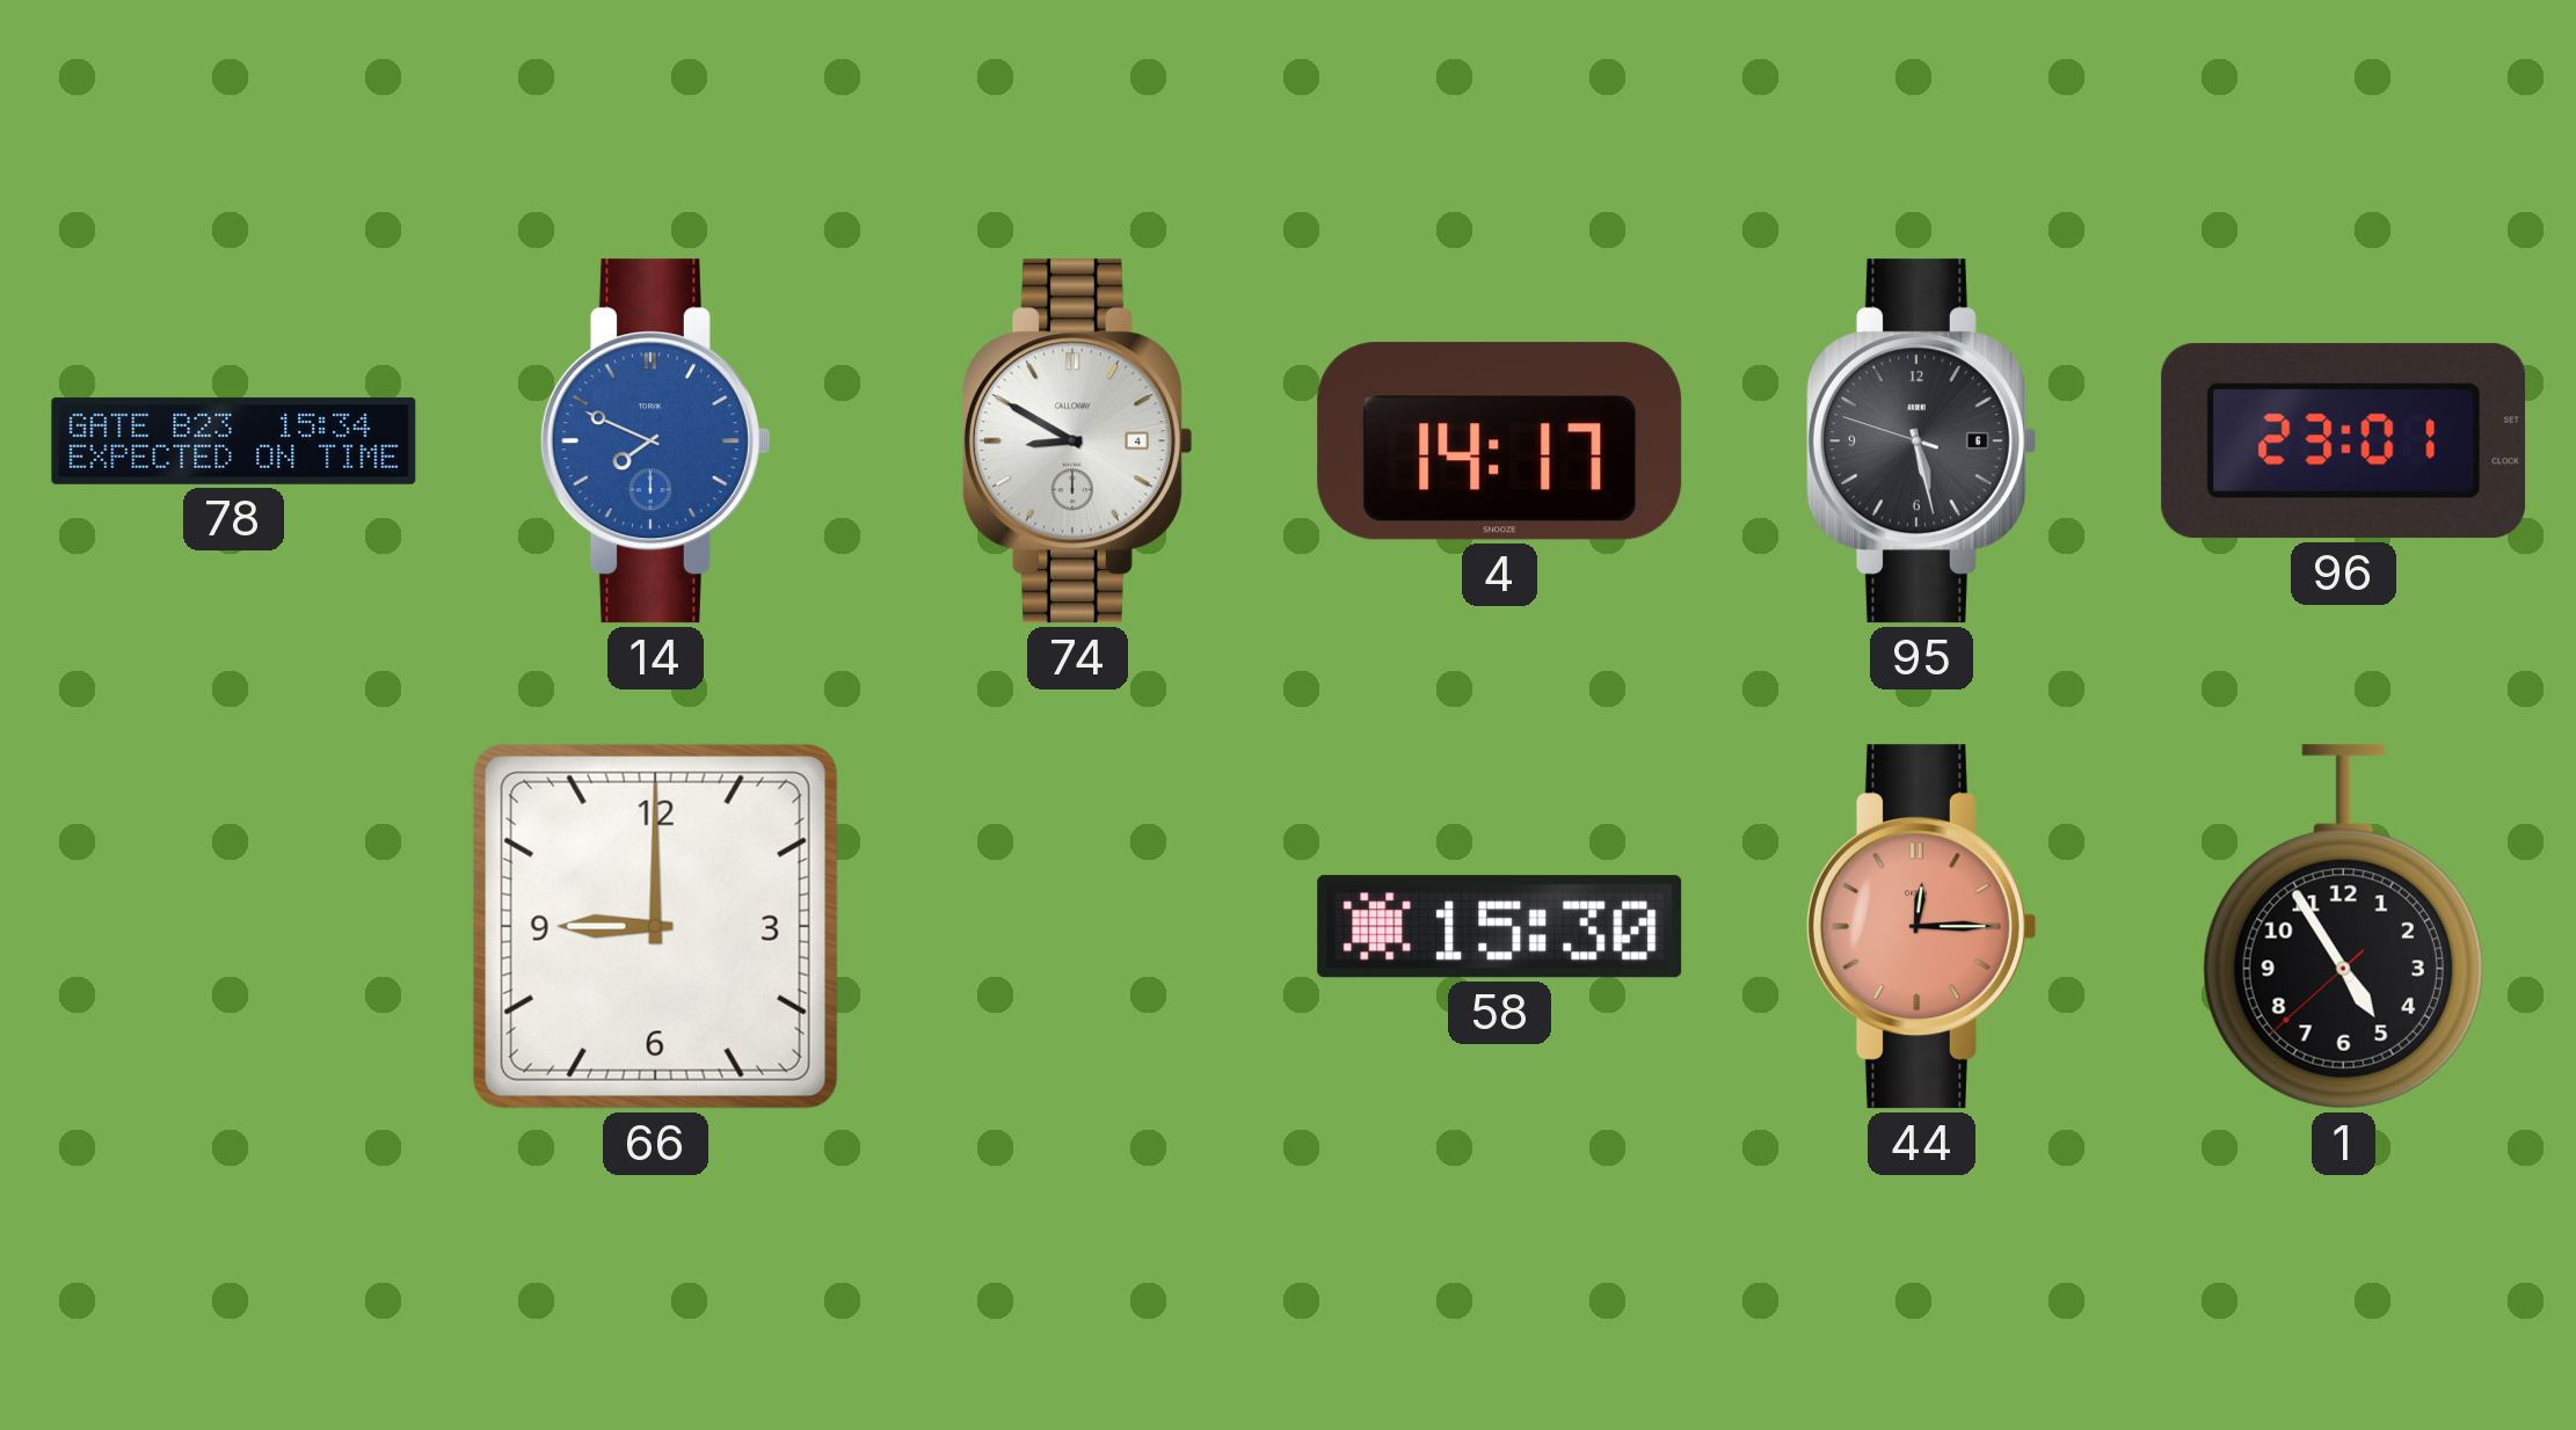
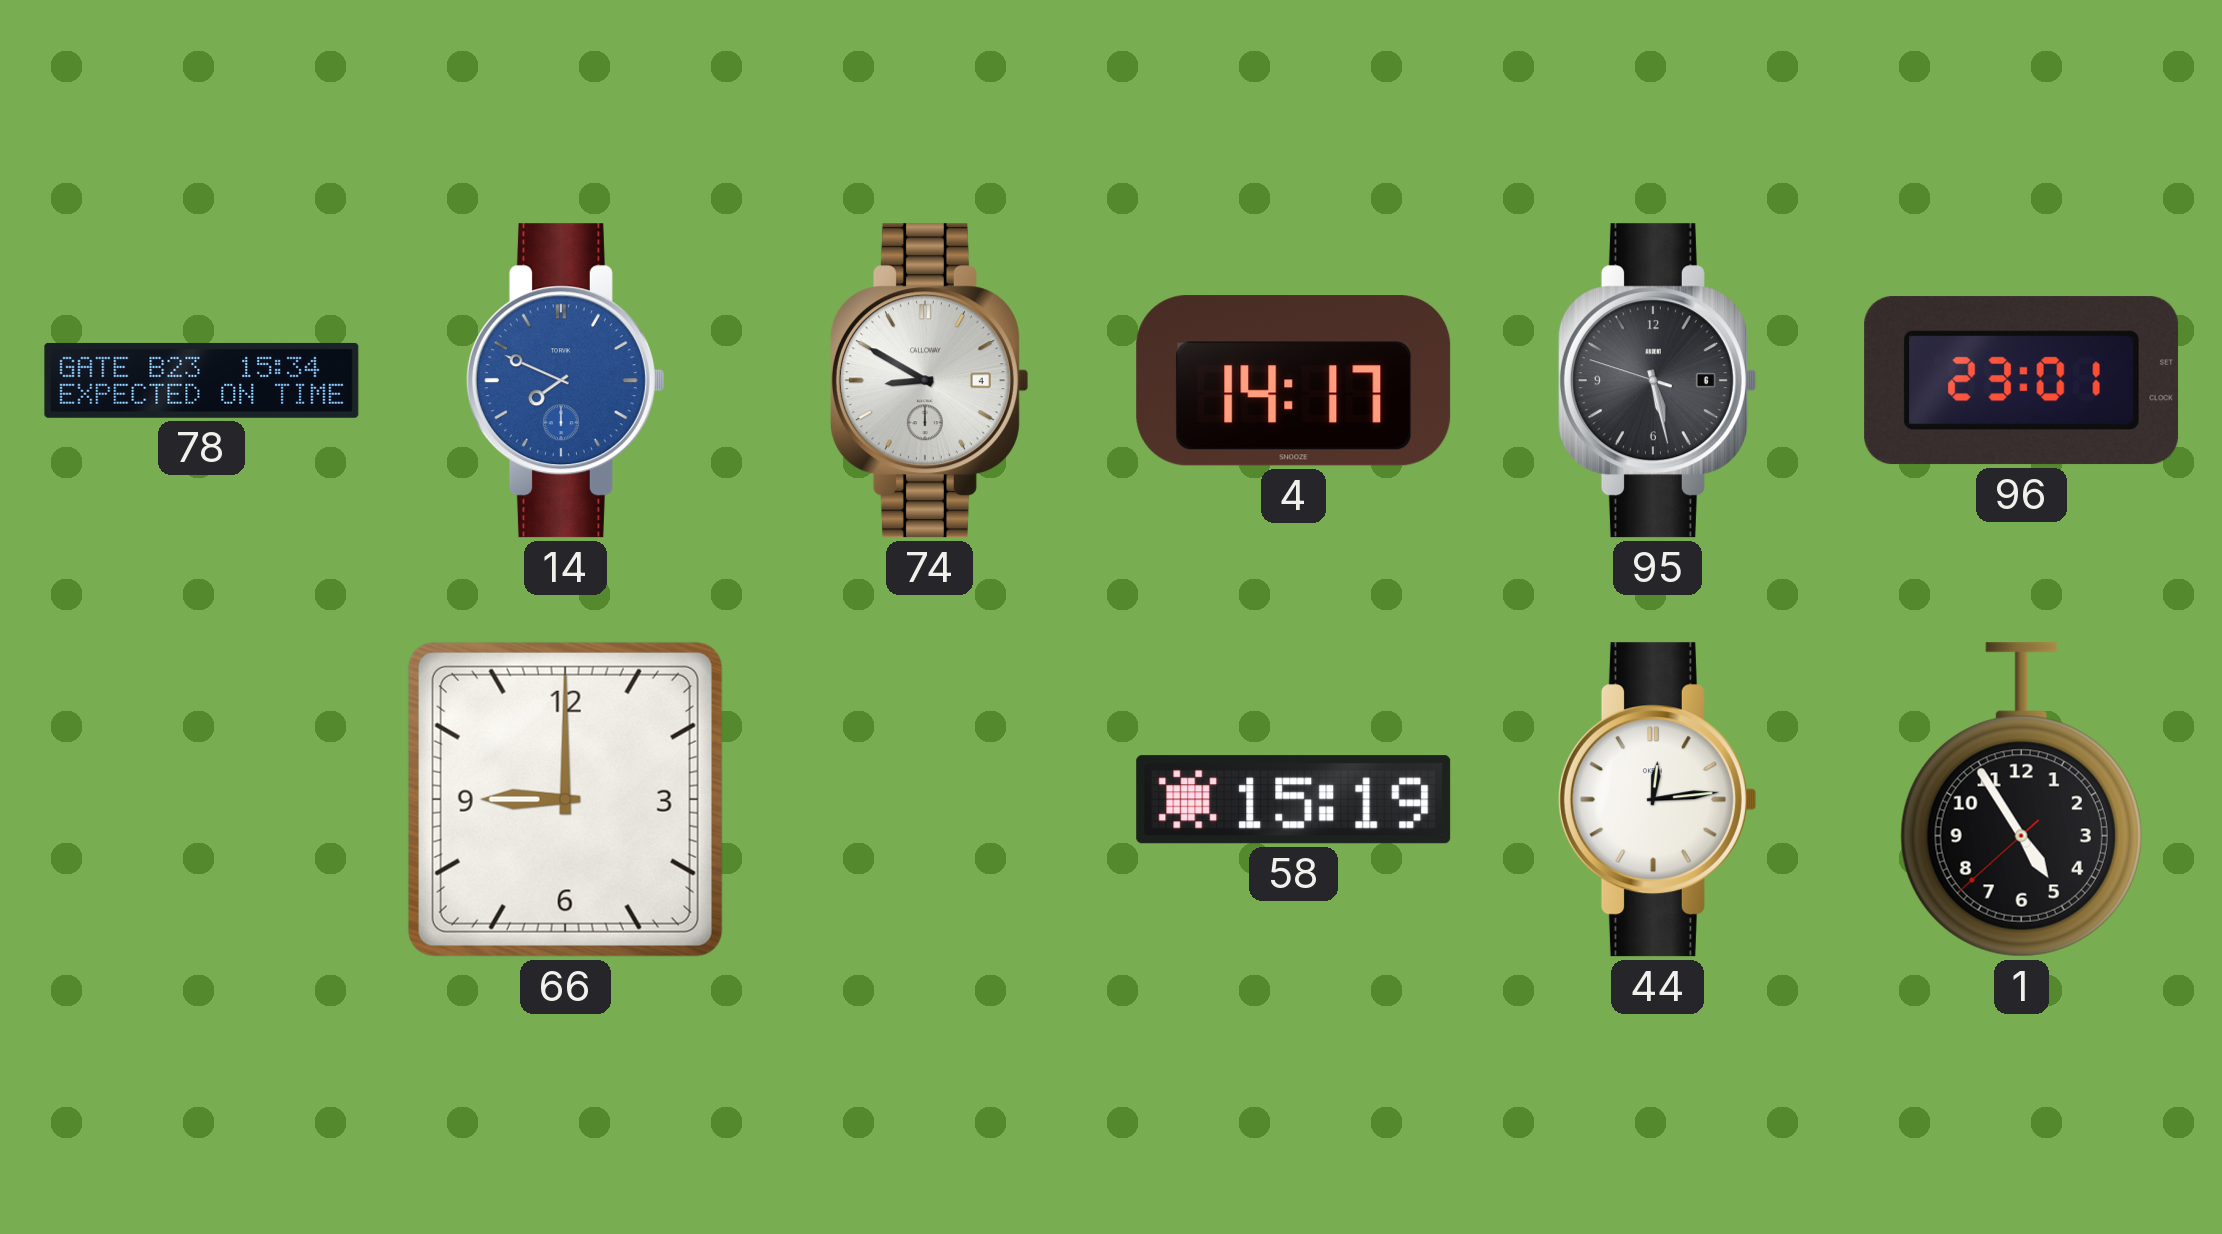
58: 15:30 -> 15:19 (1294, 800)
44: 12:15 -> 12:14 (1657, 800)
44 dial: salmon -> white (1657, 800)
